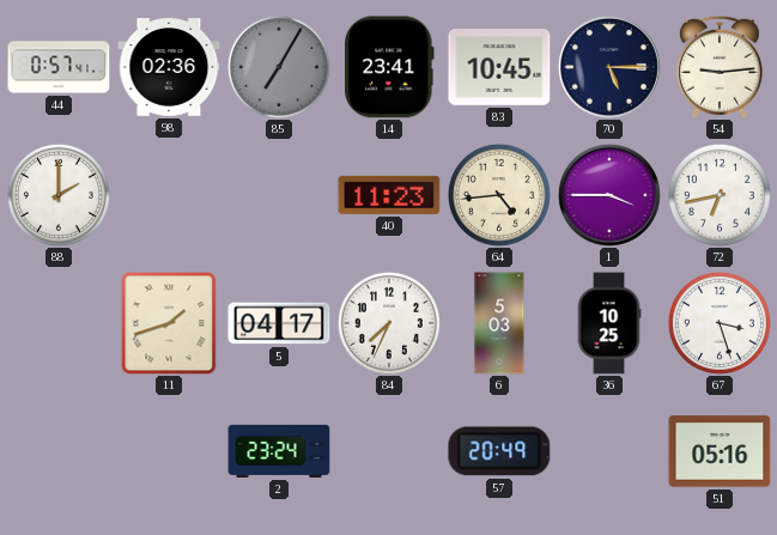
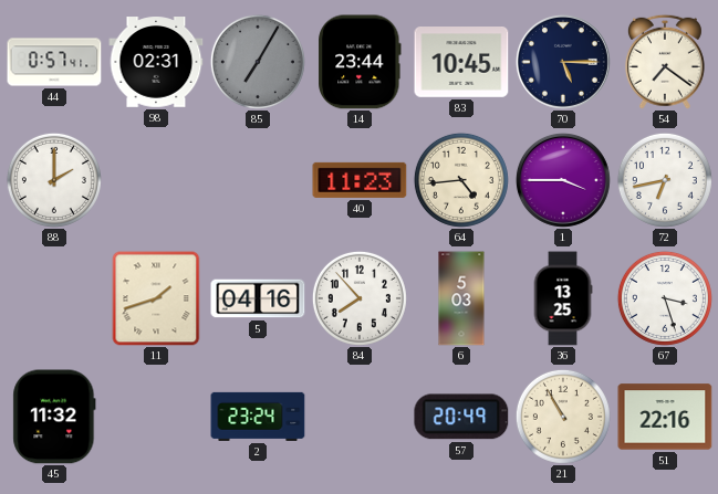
98: 02:36 -> 02:31 (156, 62)
14: 23:41 -> 23:44 (360, 62)
54: 9:14 -> 7:21 (665, 62)
5: 04:17 -> 04:16 (258, 298)
84: 7:34 -> 7:53 (360, 298)
36: 10:25 -> 13:25 (563, 298)
45: none -> 11:32 (54, 417)
21: none -> 10:55 (563, 417)
51: 05:16 -> 22:16 (665, 417)
